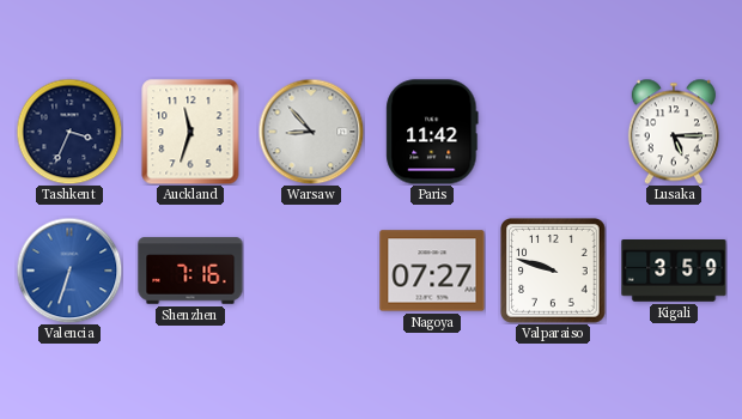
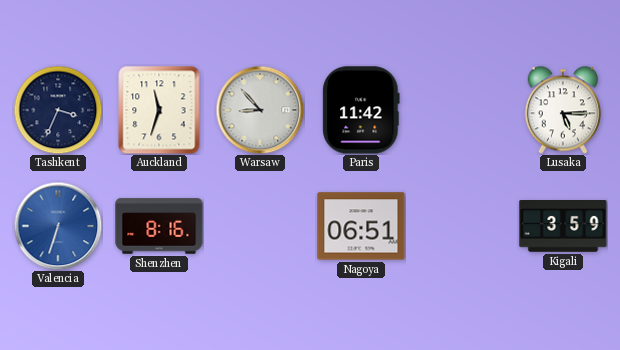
Shenzhen: 7:16 -> 8:16 (159, 226)
Nagoya: 07:27 -> 06:51 (361, 226)
Valparaiso: 9:48 -> none (554, 272)
